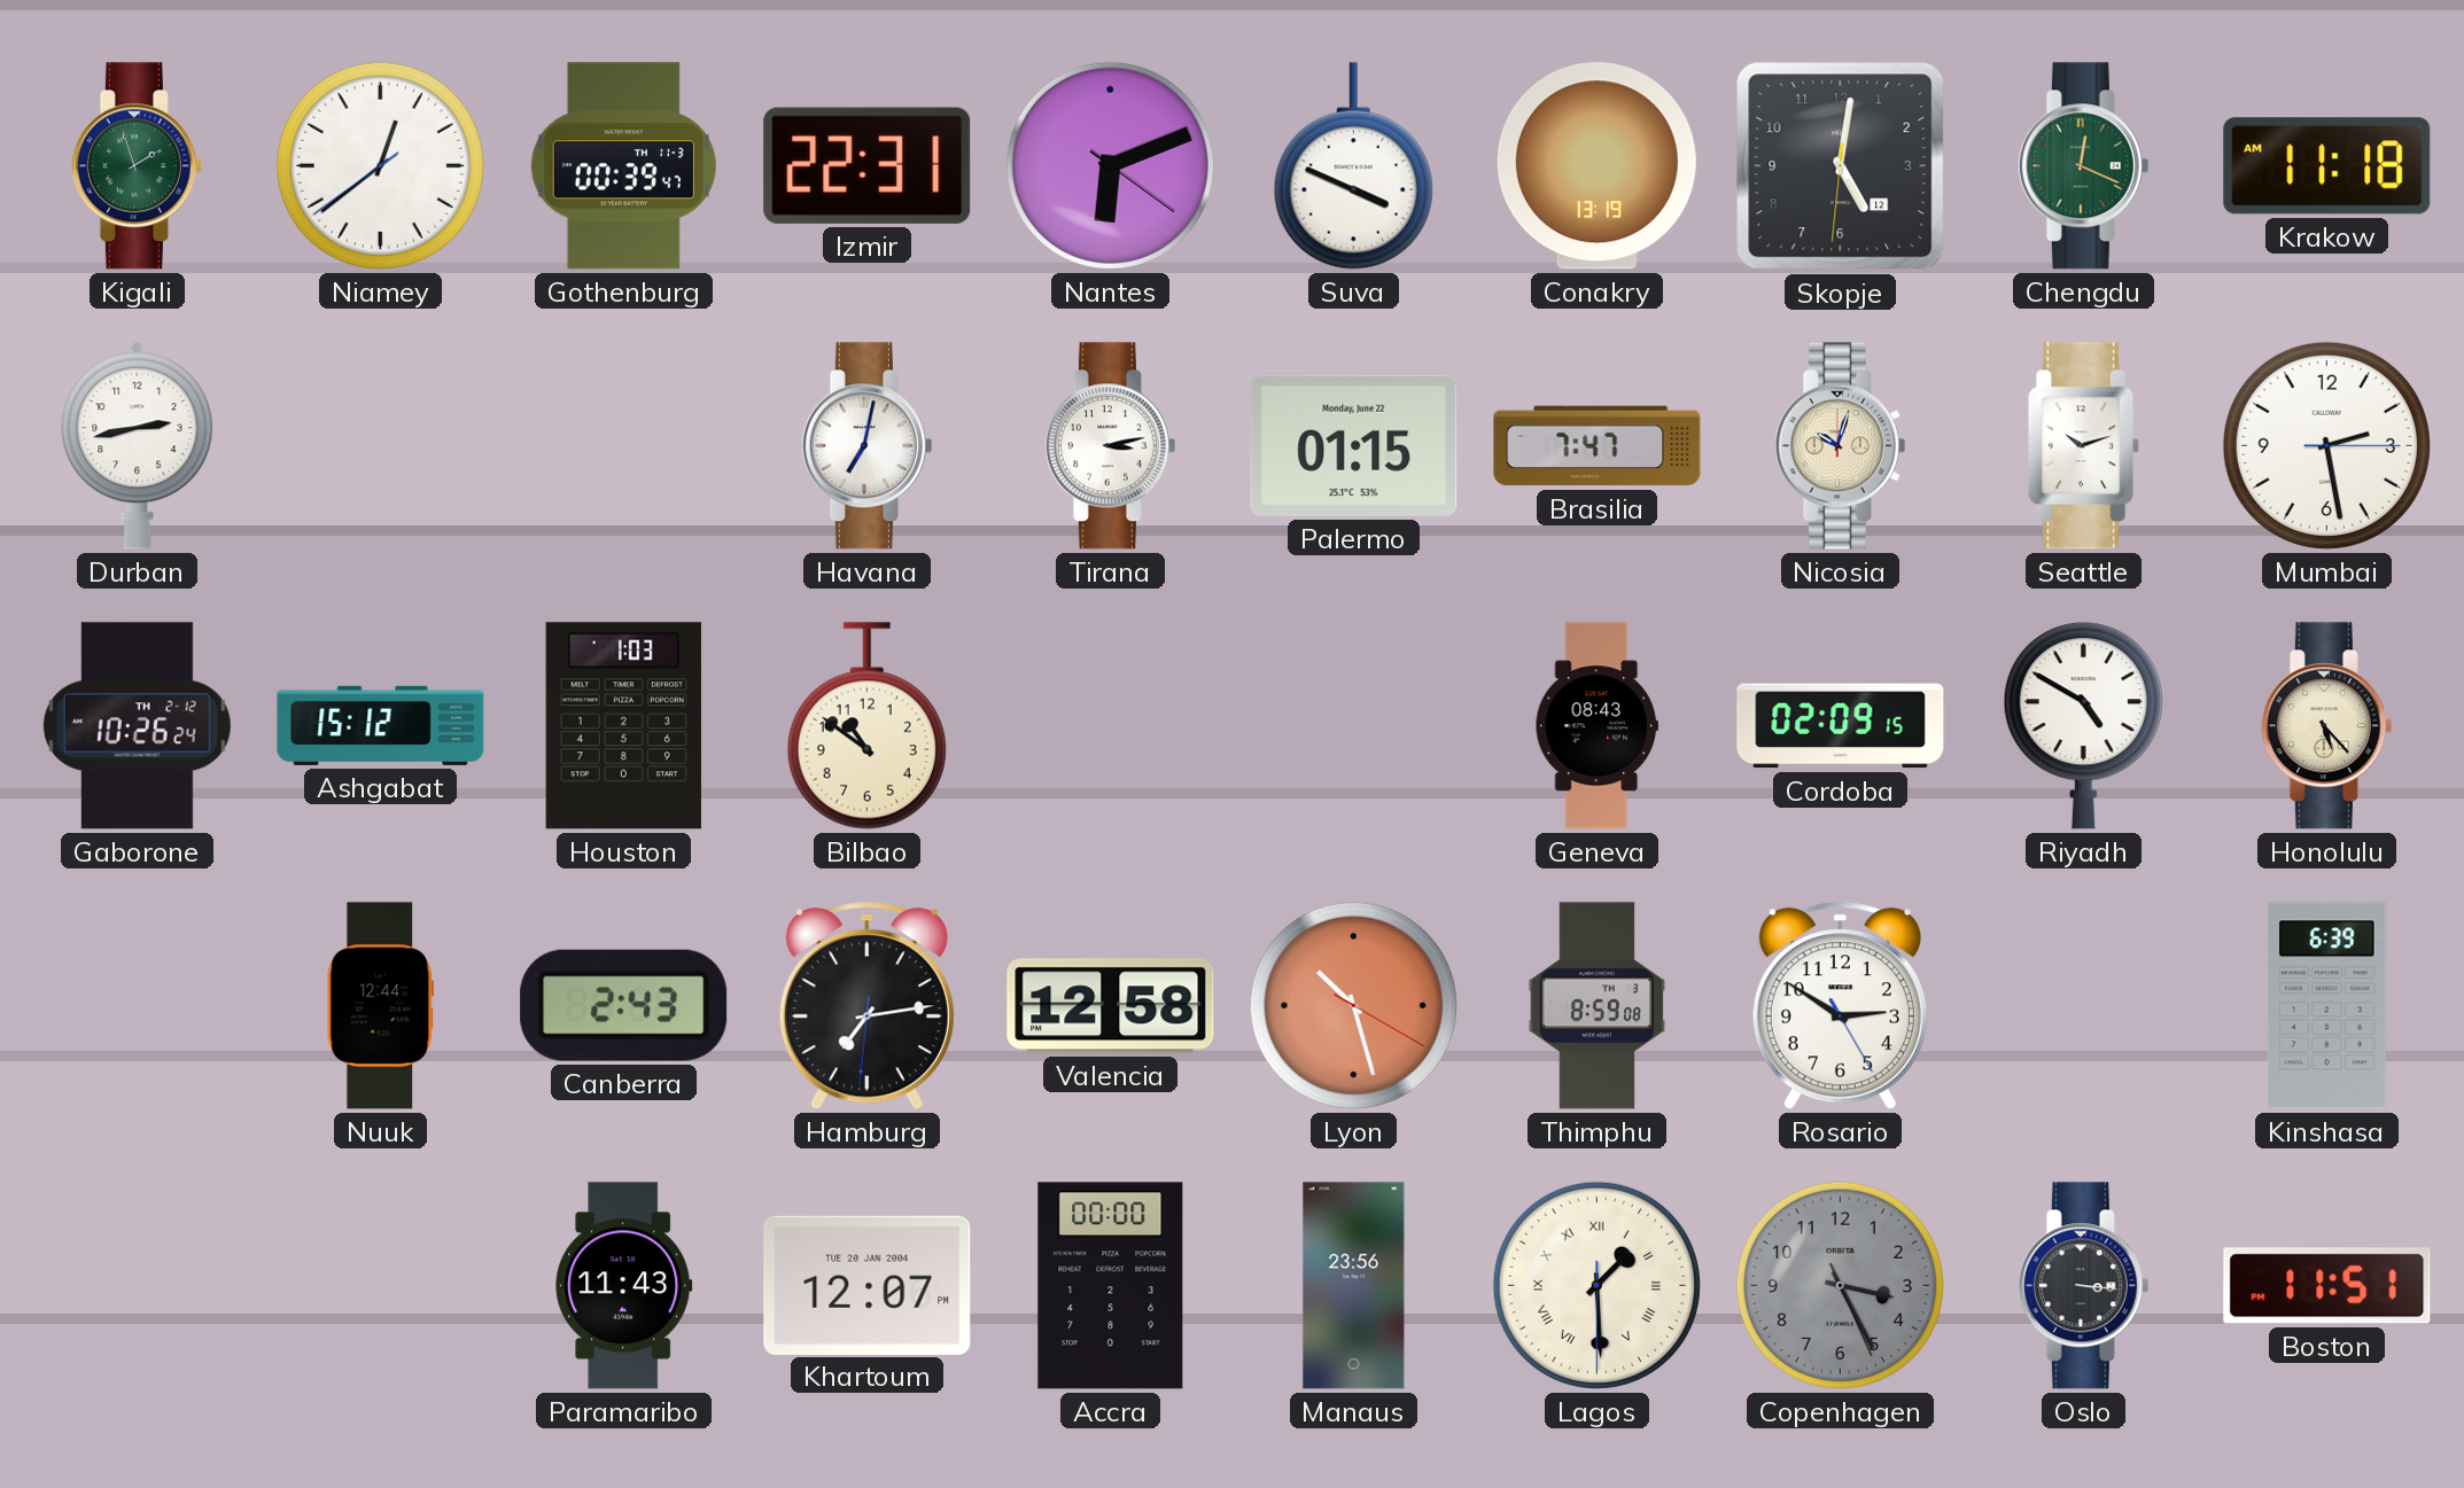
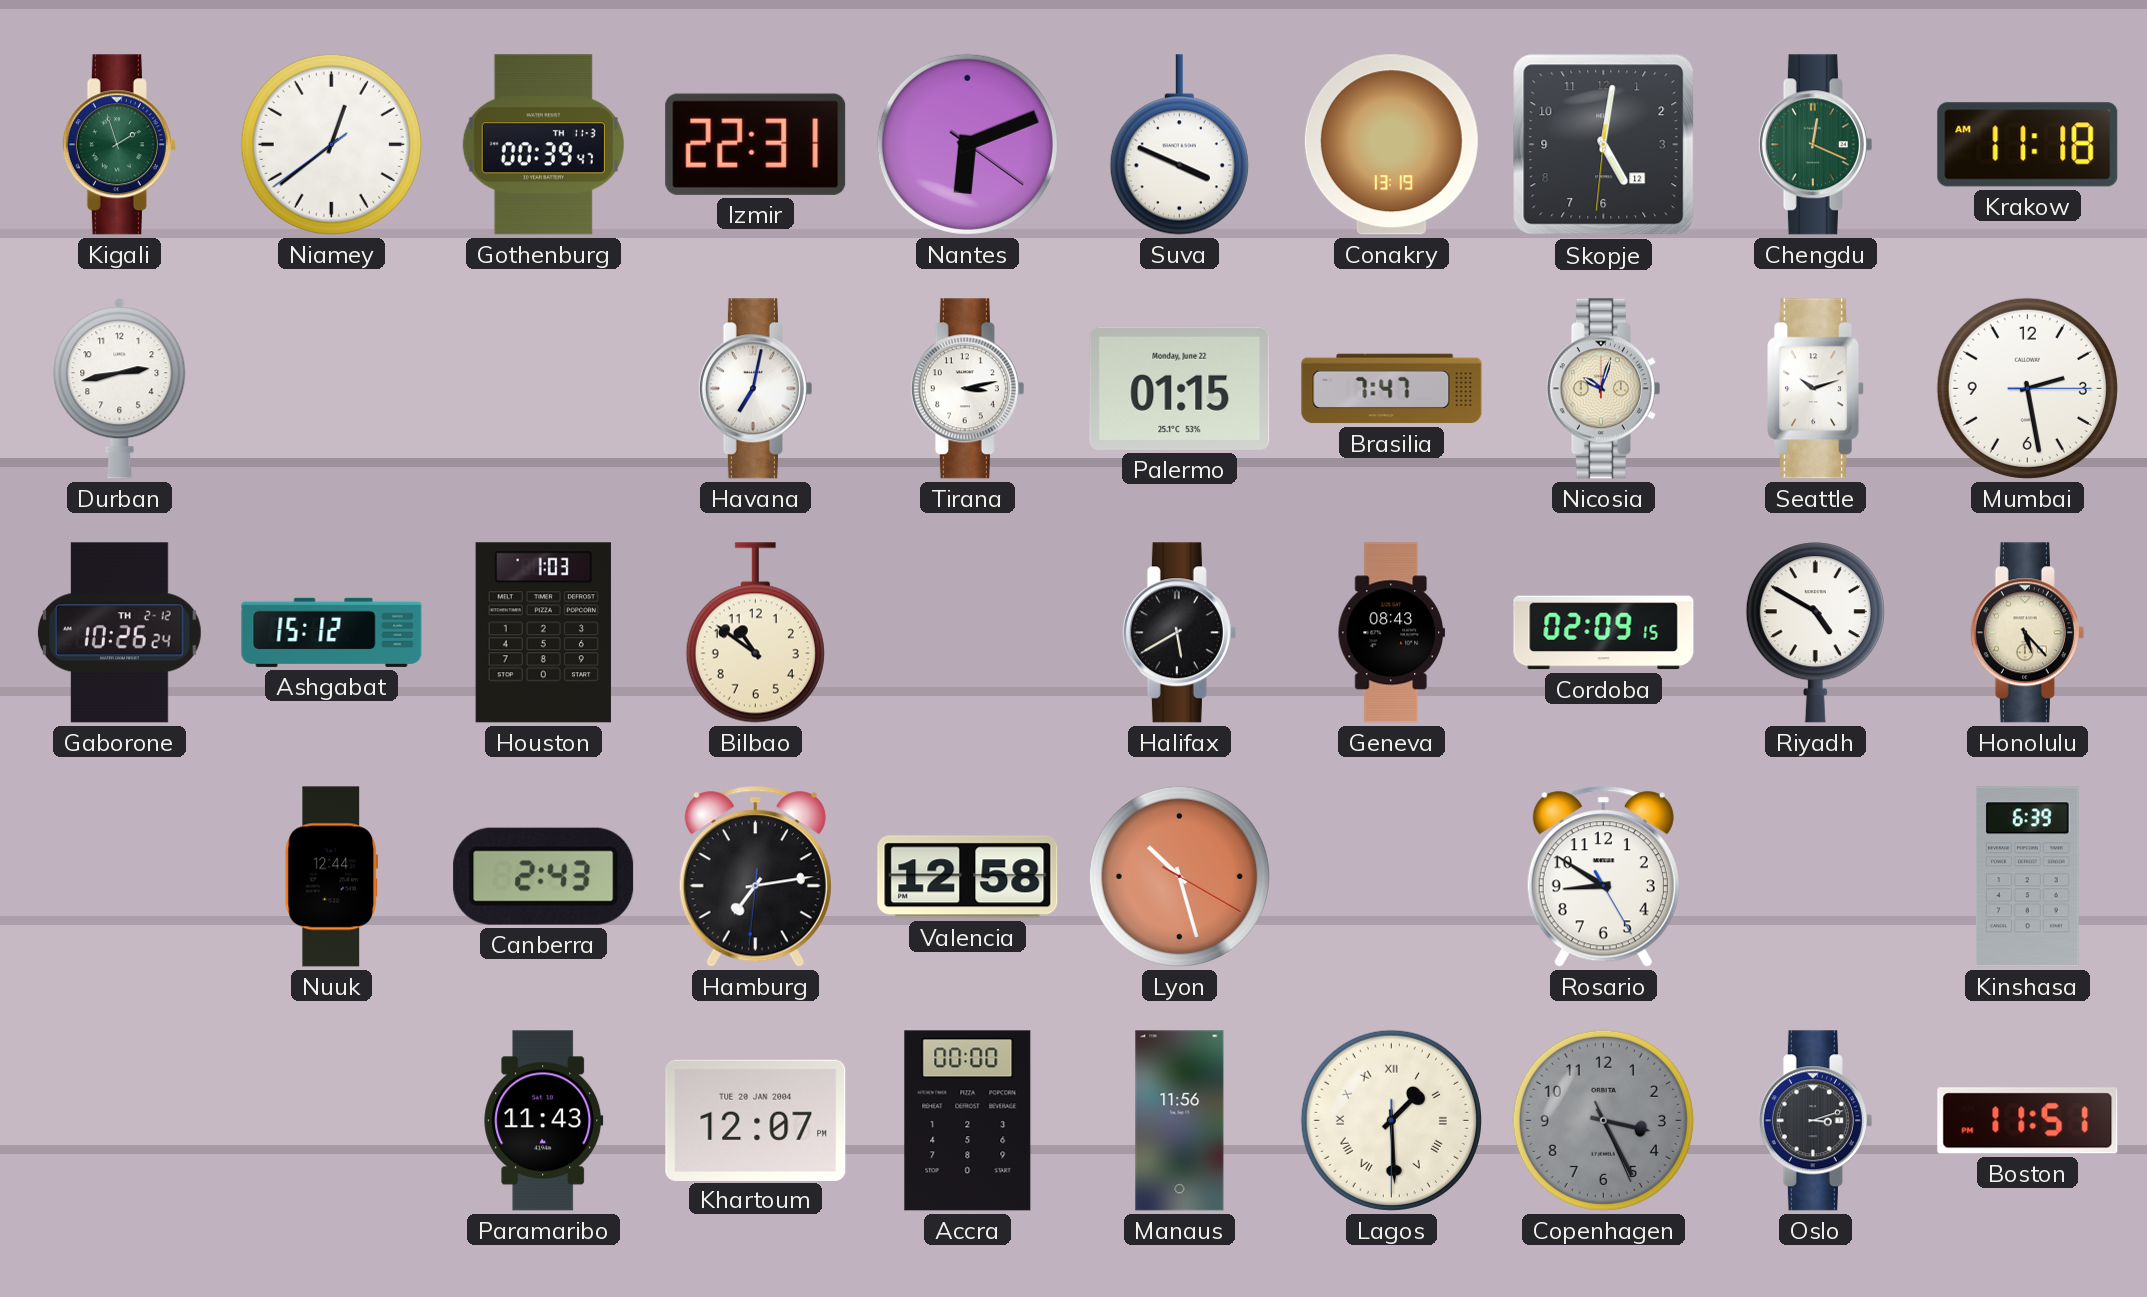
Halifax: none -> 5:40 (1179, 633)
Thimphu: 8:59 -> none (1598, 1006)
Rosario: 2:50 -> 8:50 (1603, 877)
Manaus: 23:56 -> 11:56 (1180, 1121)
Oslo: 3:16 -> 3:12 (1815, 1121)
